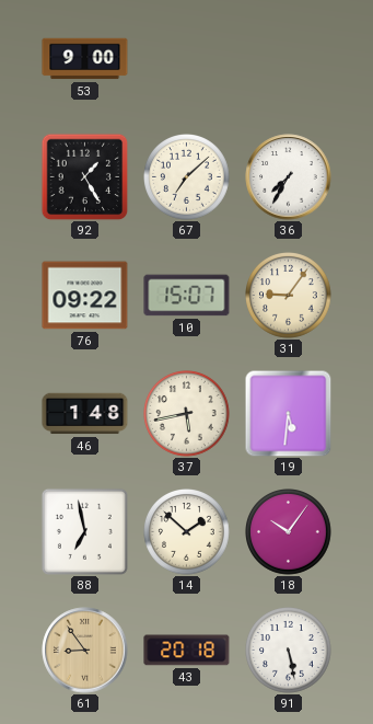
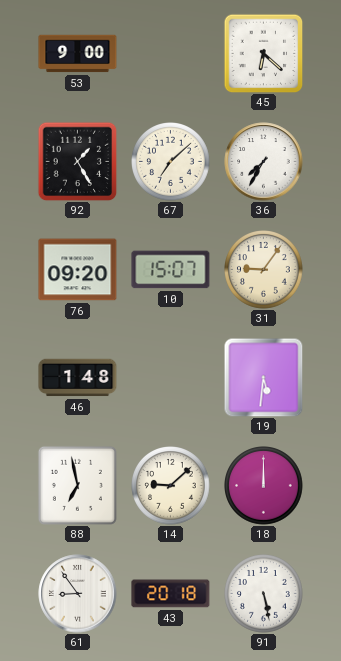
45: none -> 6:22 (263, 53)
76: 09:22 -> 09:20 (78, 270)
37: 5:43 -> none (187, 414)
14: 1:52 -> 9:08 (171, 486)
18: 10:06 -> 12:00 (264, 486)
61 dial: champagne -> white (78, 594)
